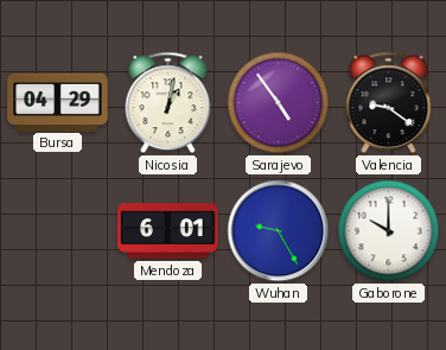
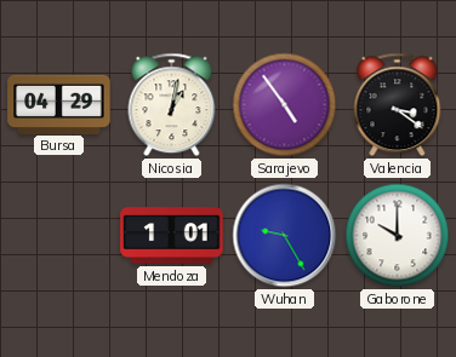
Valencia: 9:21 -> 3:21 (398, 105)
Mendoza: 6:01 -> 1:01 (172, 236)
